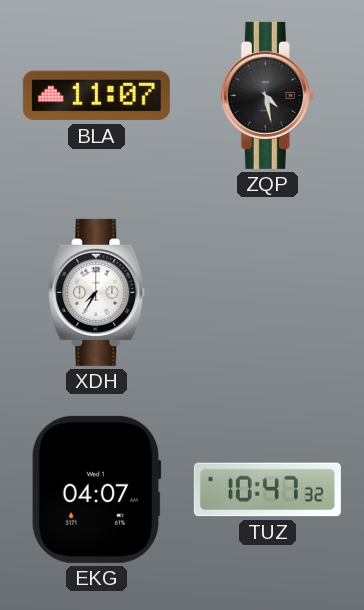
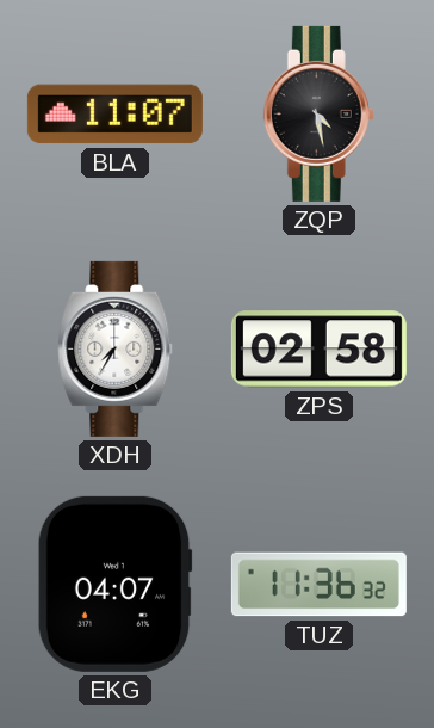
ZPS: none -> 02:58 (318, 350)
TUZ: 10:47 -> 11:36 (318, 585)
